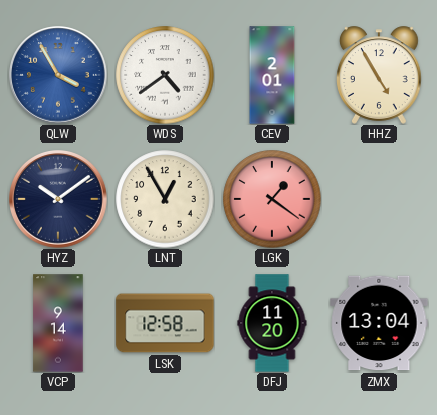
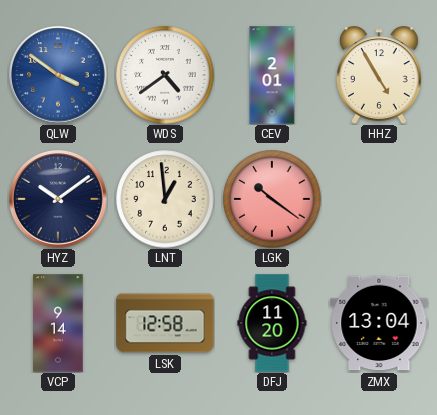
QLW: 3:55 -> 3:51 (59, 76)
LNT: 12:55 -> 12:59 (165, 199)
LGK: 1:21 -> 10:21 (272, 199)
